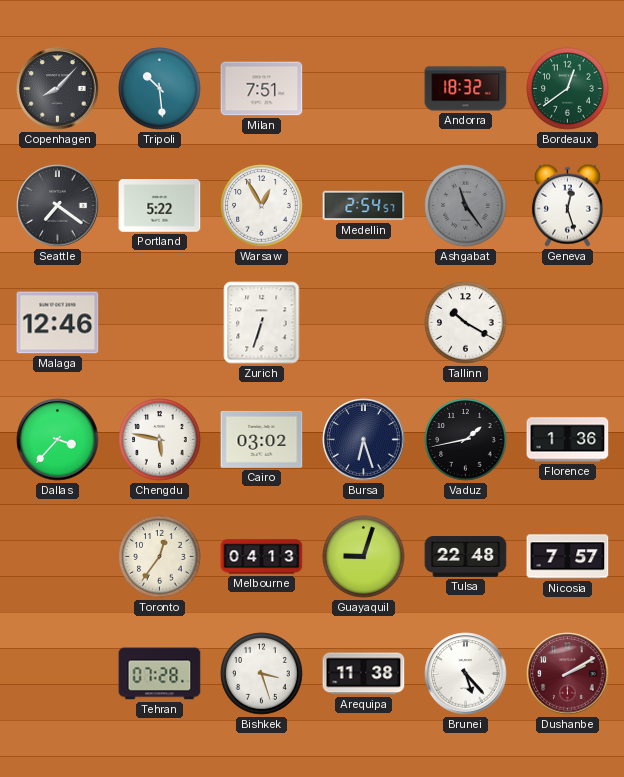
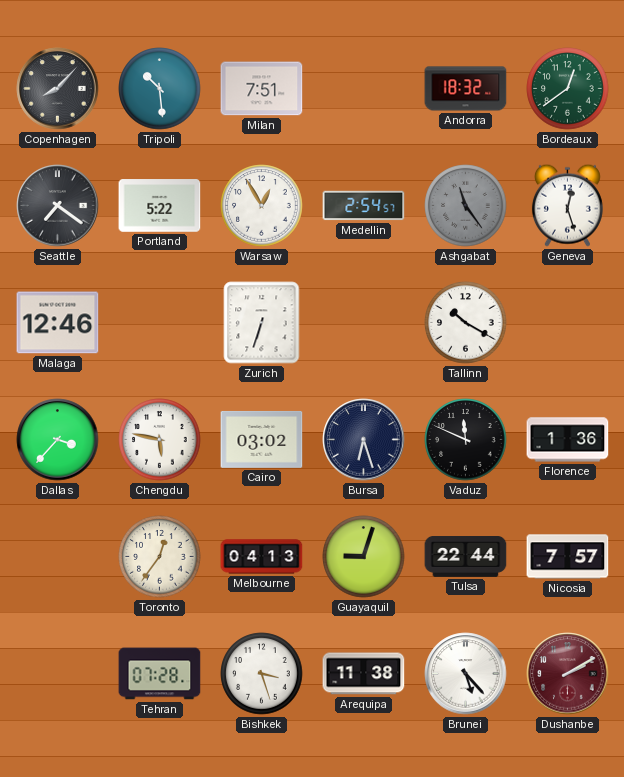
Vaduz: 1:43 -> 11:49 (466, 440)
Tulsa: 22:48 -> 22:44 (466, 557)
